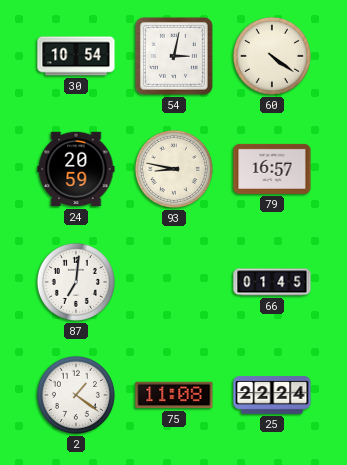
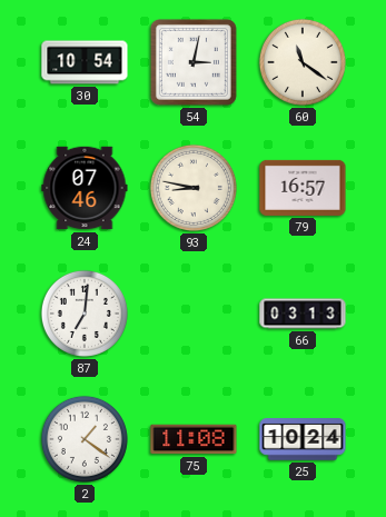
60: 4:21 -> 11:21 (303, 62)
24: 20:59 -> 07:46 (85, 188)
66: 01:45 -> 03:13 (303, 314)
25: 22:24 -> 10:24 (303, 439)
